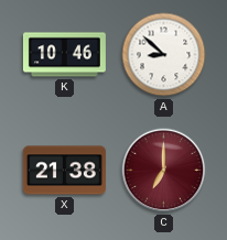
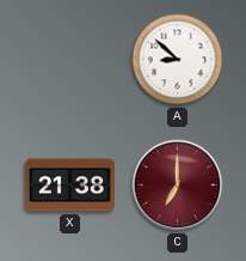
K: 10:46 -> none (64, 55)
